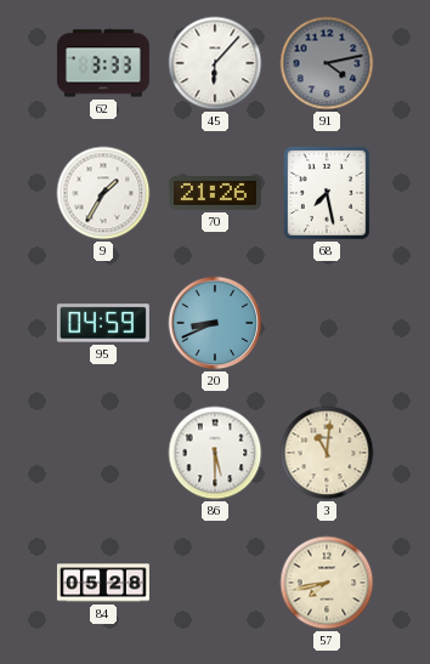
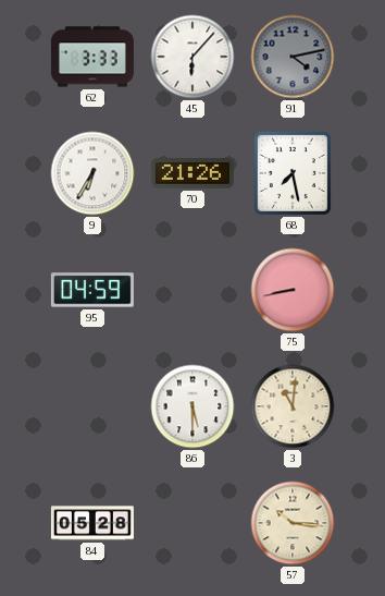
9: 1:35 -> 6:35 (92, 173)
20: 8:41 -> none (215, 323)
75: none -> 8:43 (293, 290)
57: 7:43 -> 10:16 (293, 523)
